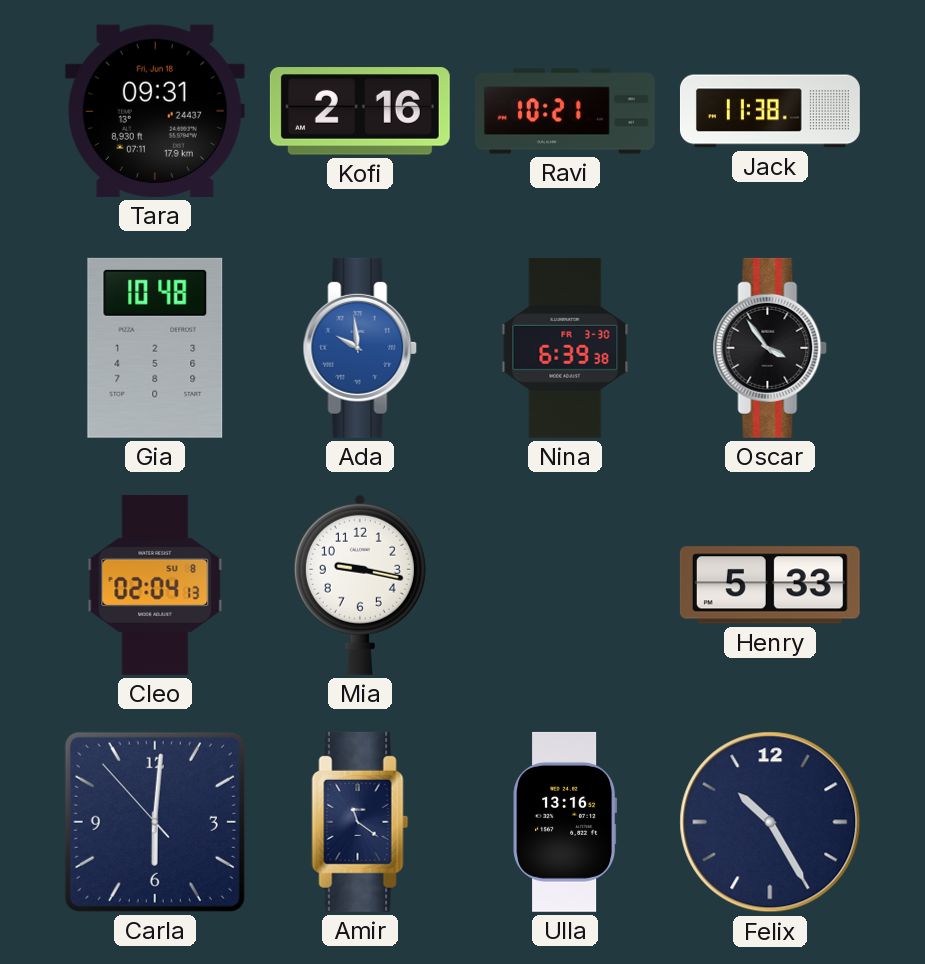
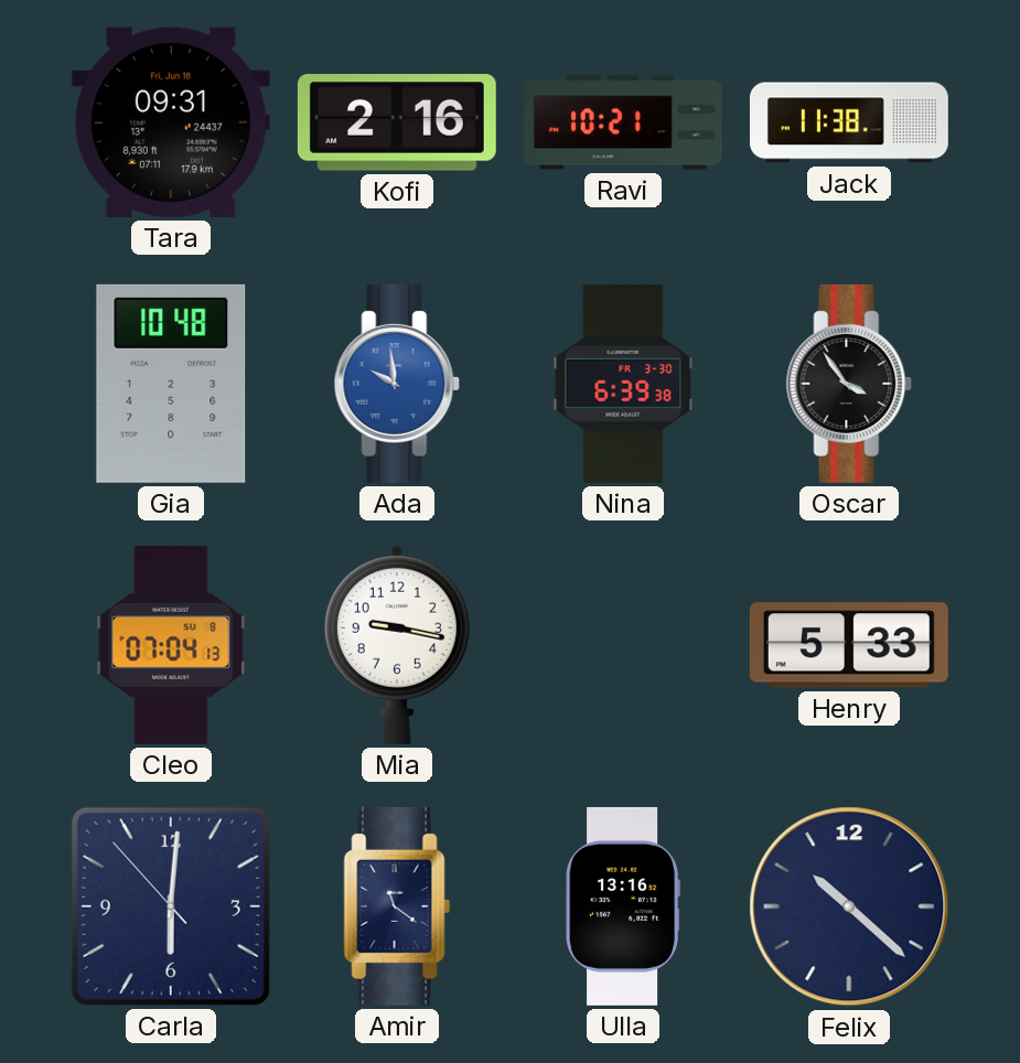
Cleo: 02:04 -> 07:04 (171, 645)
Felix: 10:25 -> 10:22 (849, 906)
